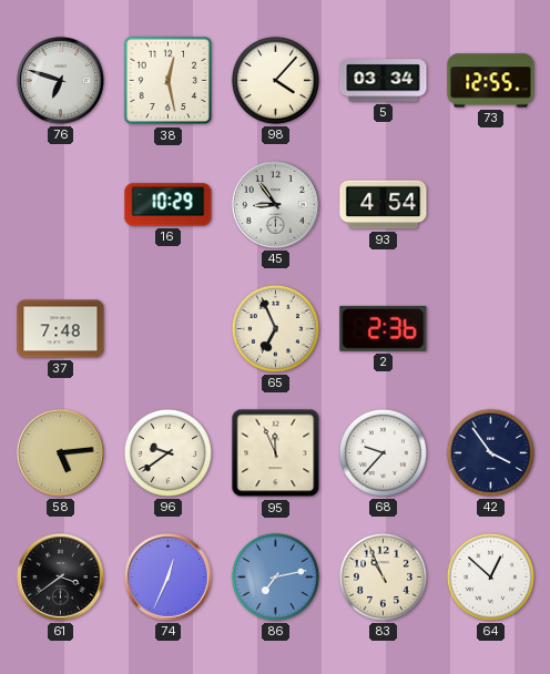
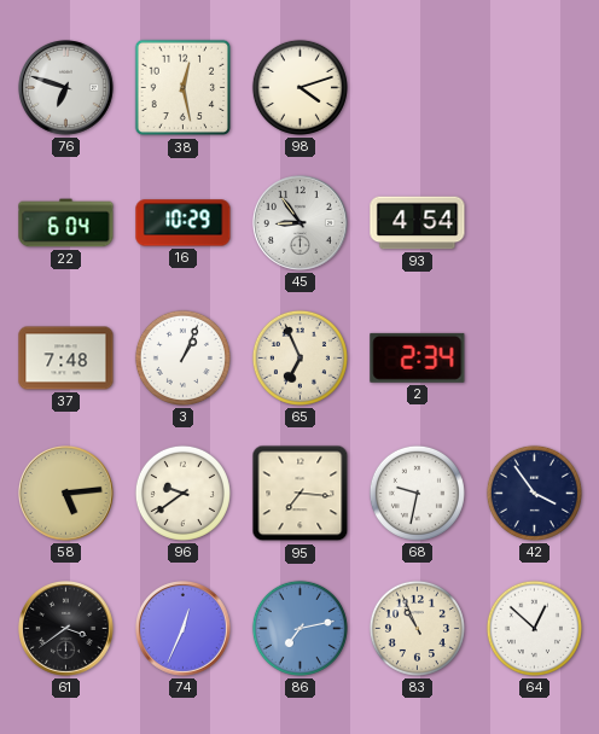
98: 4:07 -> 4:12 (299, 87)
5: 03:34 -> none (384, 81)
73: 12:55 -> none (491, 81)
22: none -> 6:04 (66, 223)
3: none -> 1:04 (182, 357)
2: 2:36 -> 2:34 (418, 357)
95: 11:56 -> 7:16 (301, 494)
68: 9:37 -> 9:32 (417, 493)
